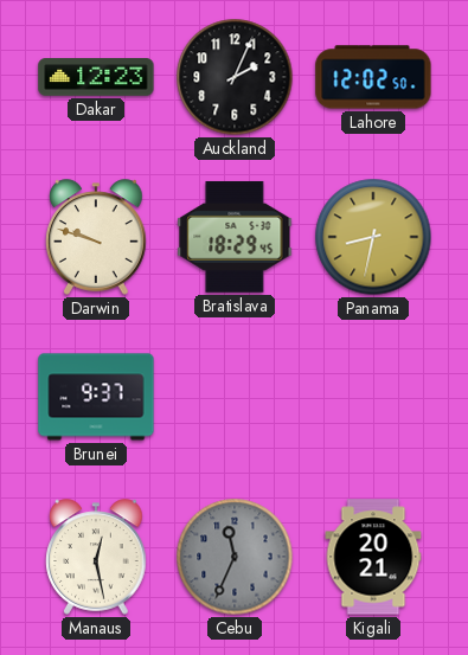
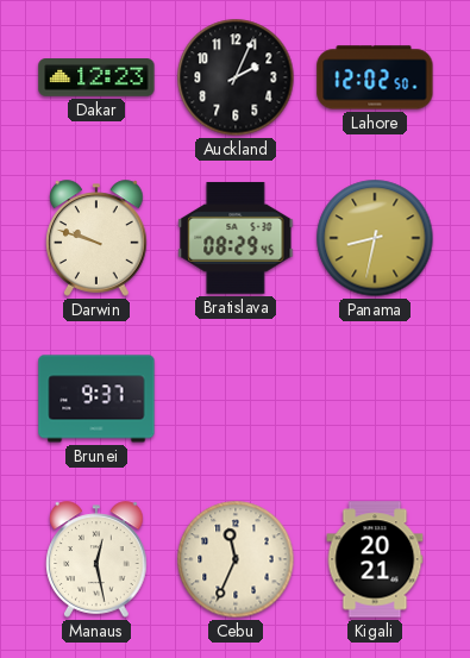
Bratislava: 18:29 -> 08:29 (236, 238)
Cebu dial: grey -> cream (236, 559)
